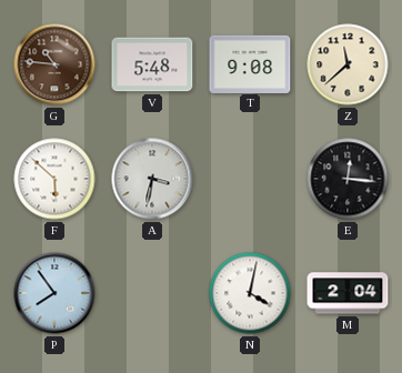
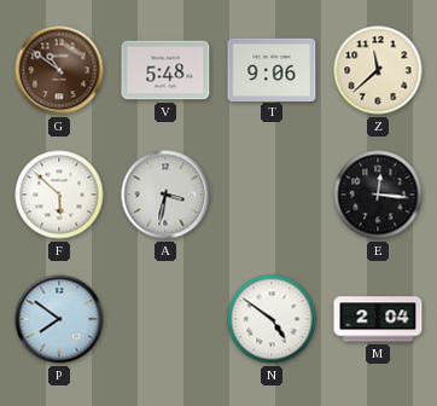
G: 10:46 -> 10:51 (59, 70)
T: 9:08 -> 9:06 (272, 69)
P: 7:54 -> 7:51 (59, 319)
N: 4:02 -> 4:51 (272, 319)
